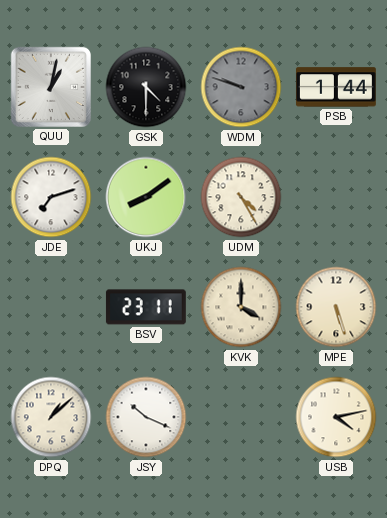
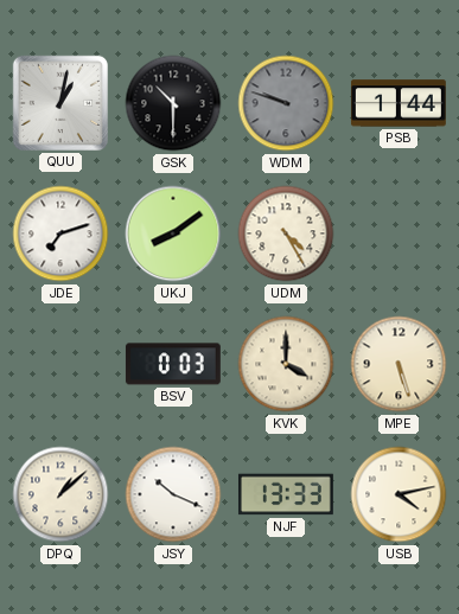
GSK: 4:30 -> 10:30 (173, 103)
BSV: 23:11 -> 0:03 (173, 364)
NJF: none -> 13:33 (286, 494)
